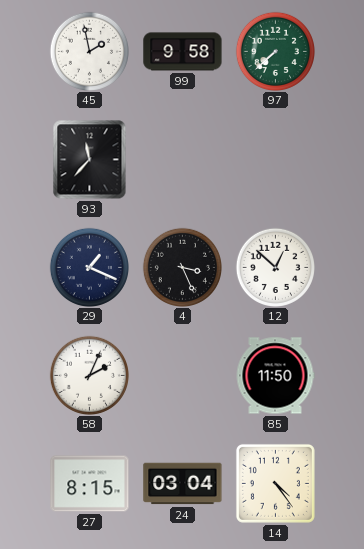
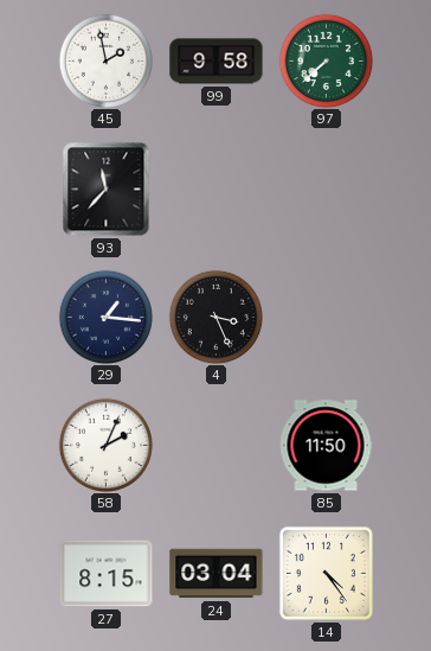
29: 1:19 -> 1:16 (105, 317)
12: 12:52 -> none (275, 267)
